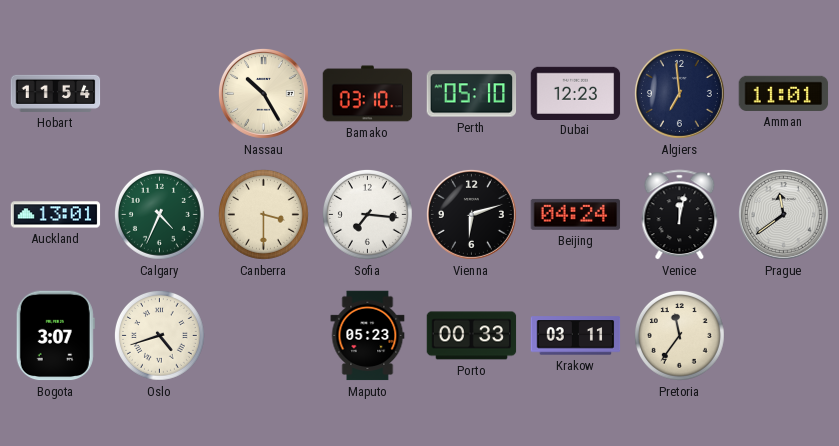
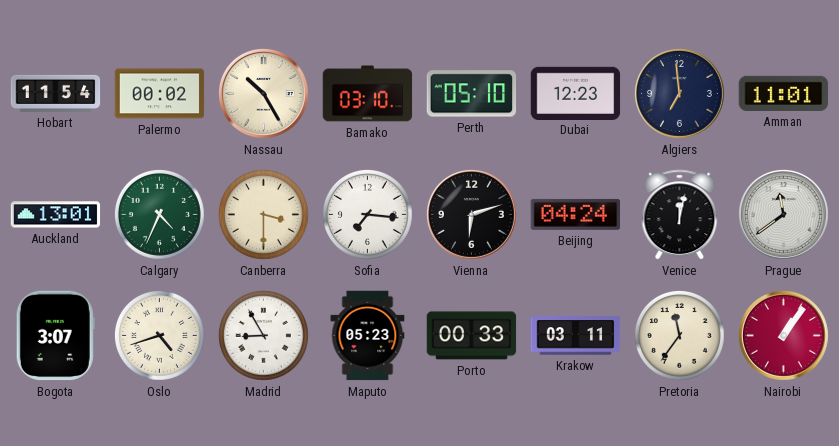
Palermo: none -> 00:02 (160, 94)
Madrid: none -> 8:55 (263, 335)
Nairobi: none -> 1:06 (783, 335)
